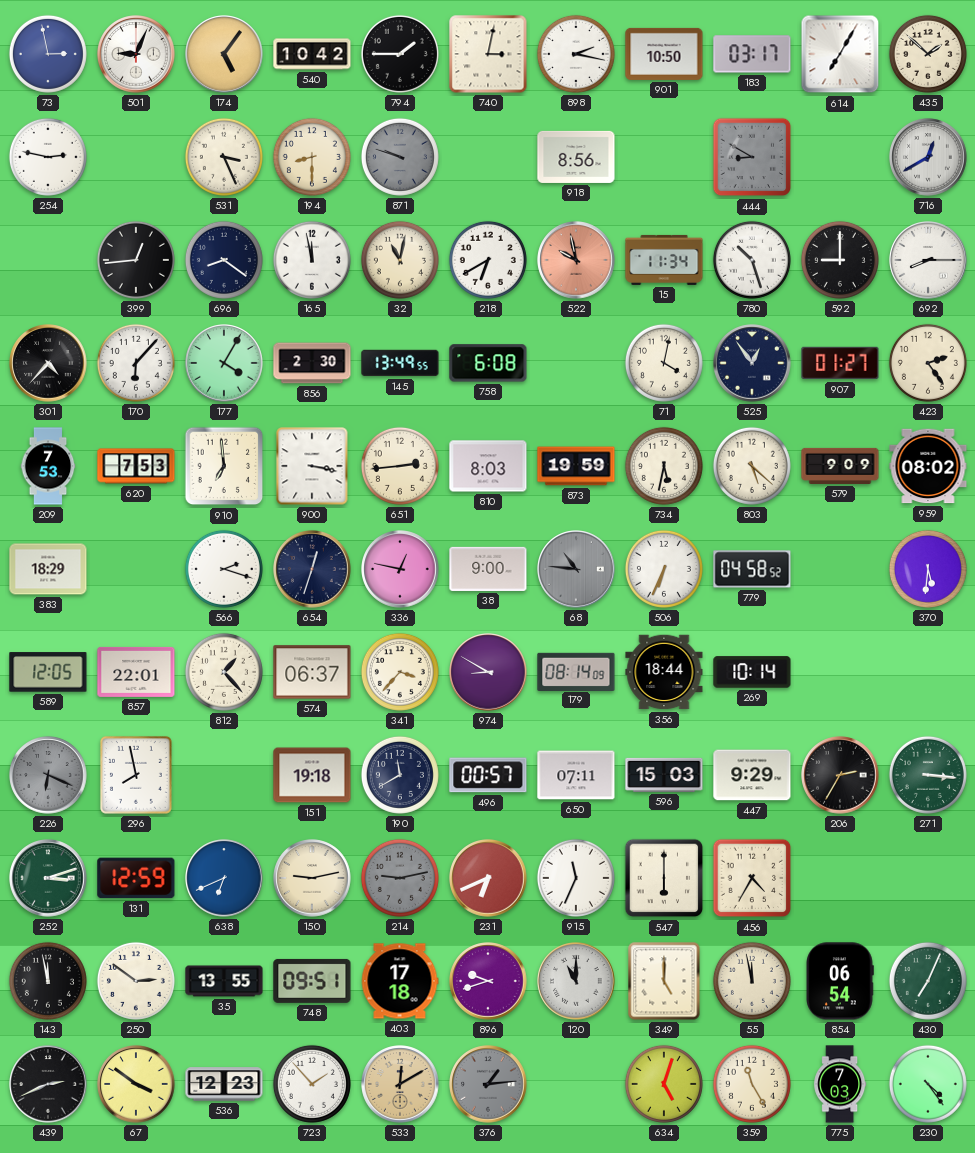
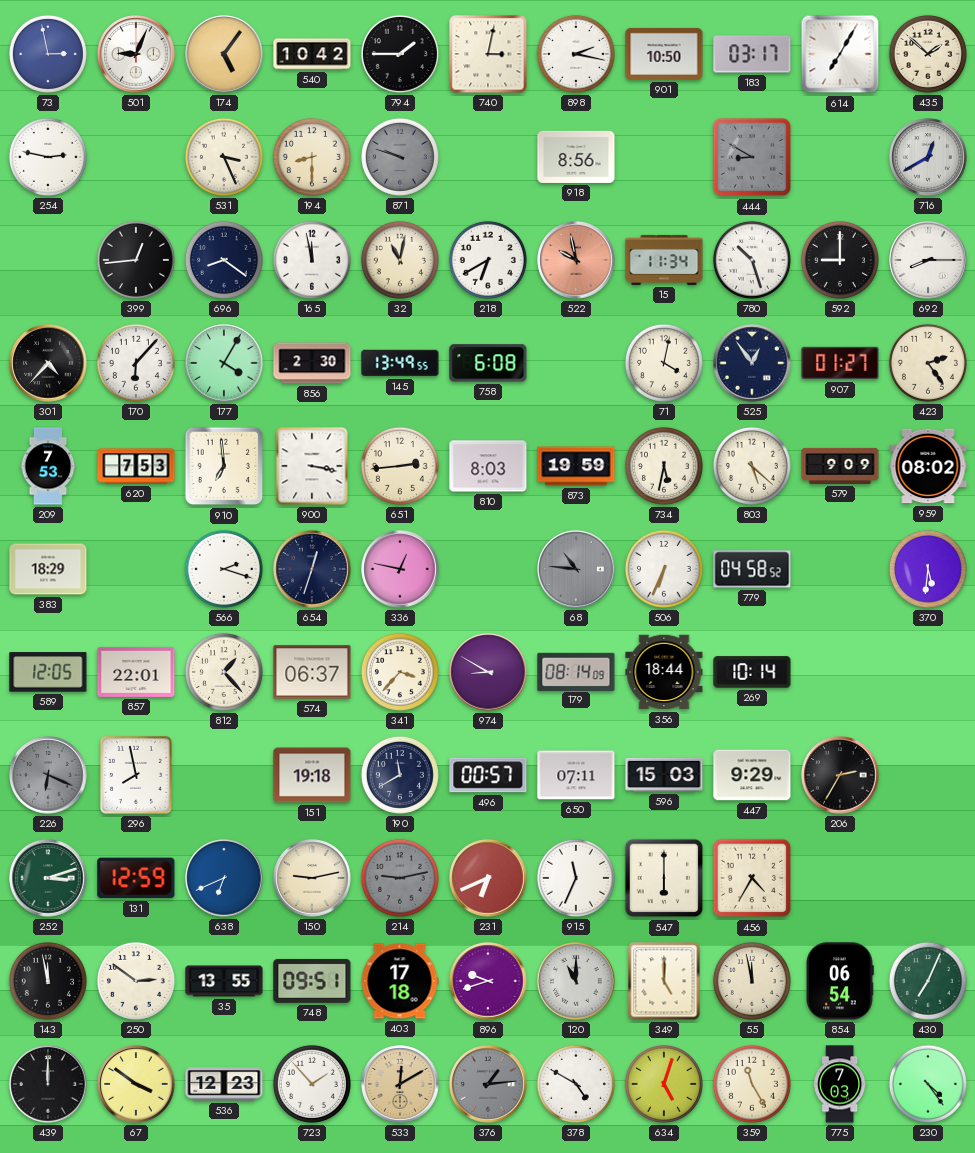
38: 9:00 -> none (488, 569)
271: 3:16 -> none (928, 775)
439: 2:41 -> 12:00 (48, 1084)
378: none -> 4:50 (576, 1084)
